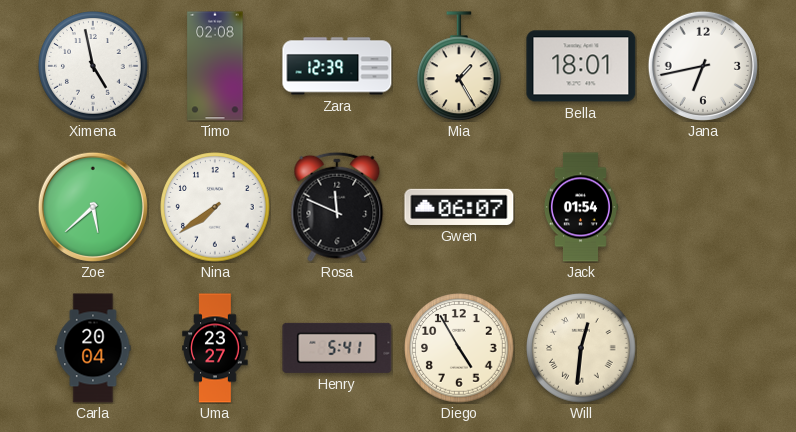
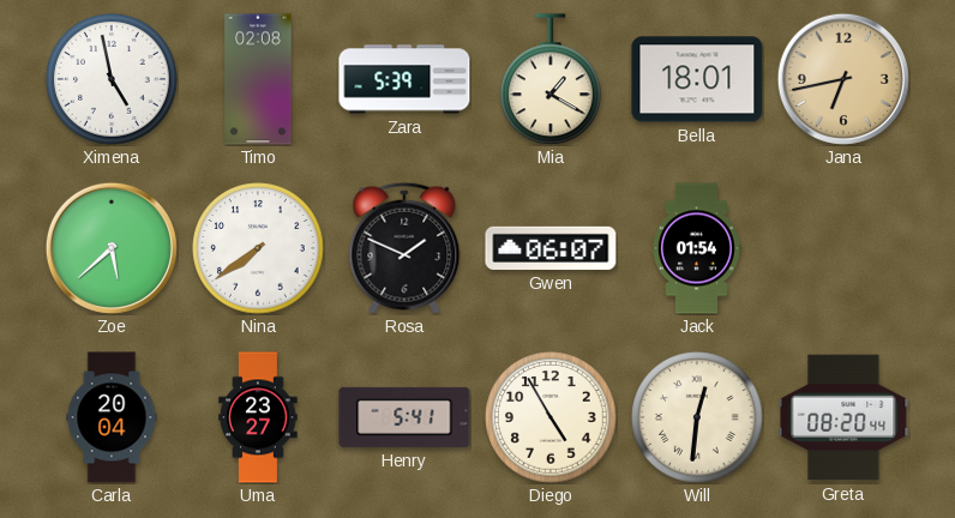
Zara: 12:39 -> 5:39 (404, 79)
Mia: 1:25 -> 1:20 (552, 79)
Jana dial: white -> champagne (843, 79)
Rosa: 11:49 -> 1:49 (404, 248)
Greta: none -> 08:20 (843, 417)
